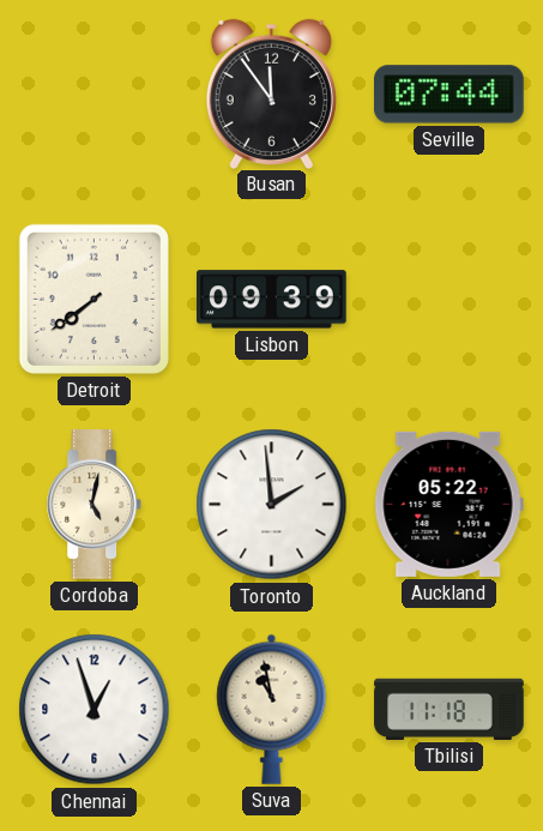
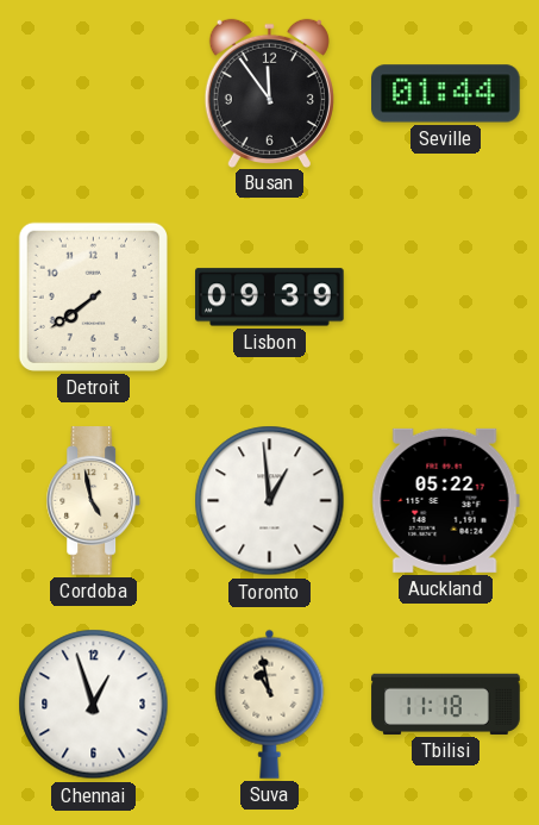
Seville: 07:44 -> 01:44 (446, 94)
Cordoba: 5:02 -> 4:58 (94, 501)
Toronto: 1:59 -> 12:59 (270, 501)
